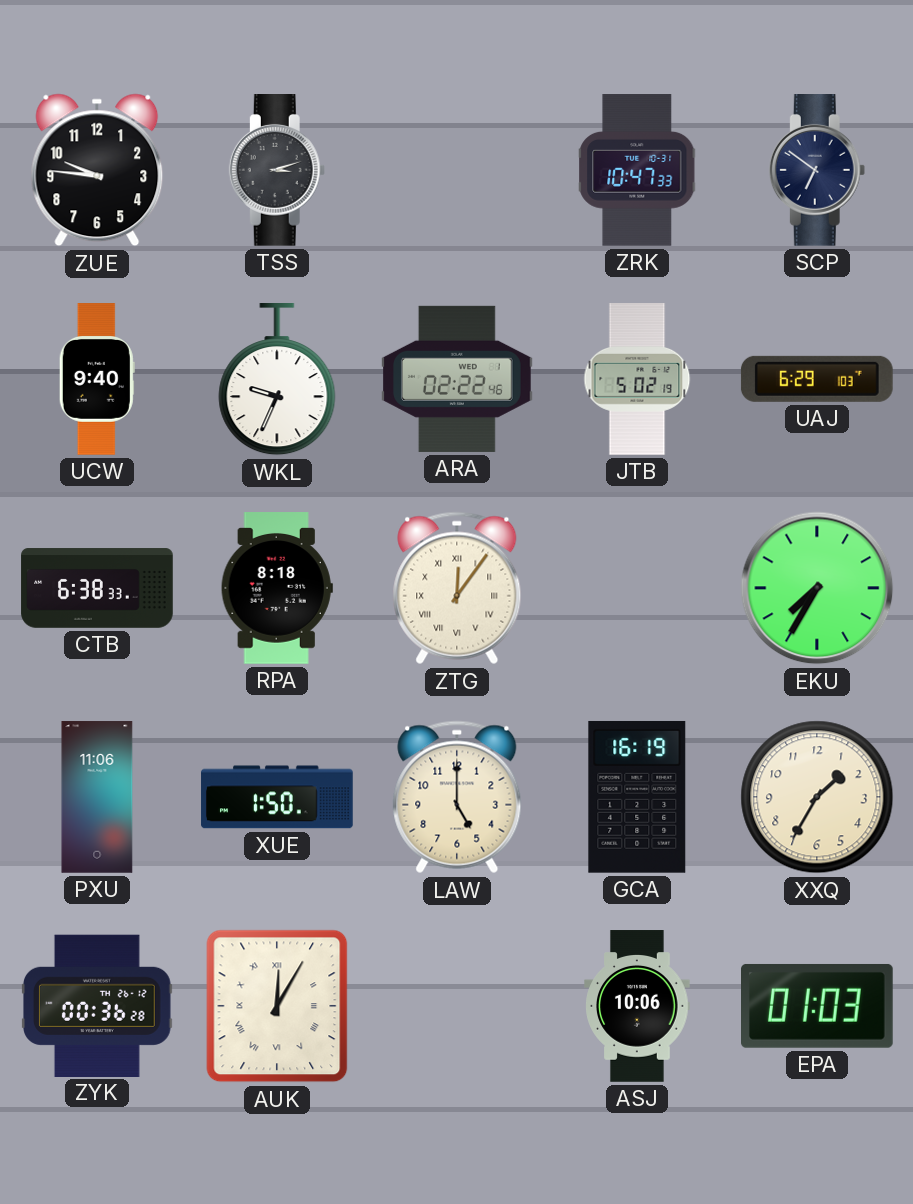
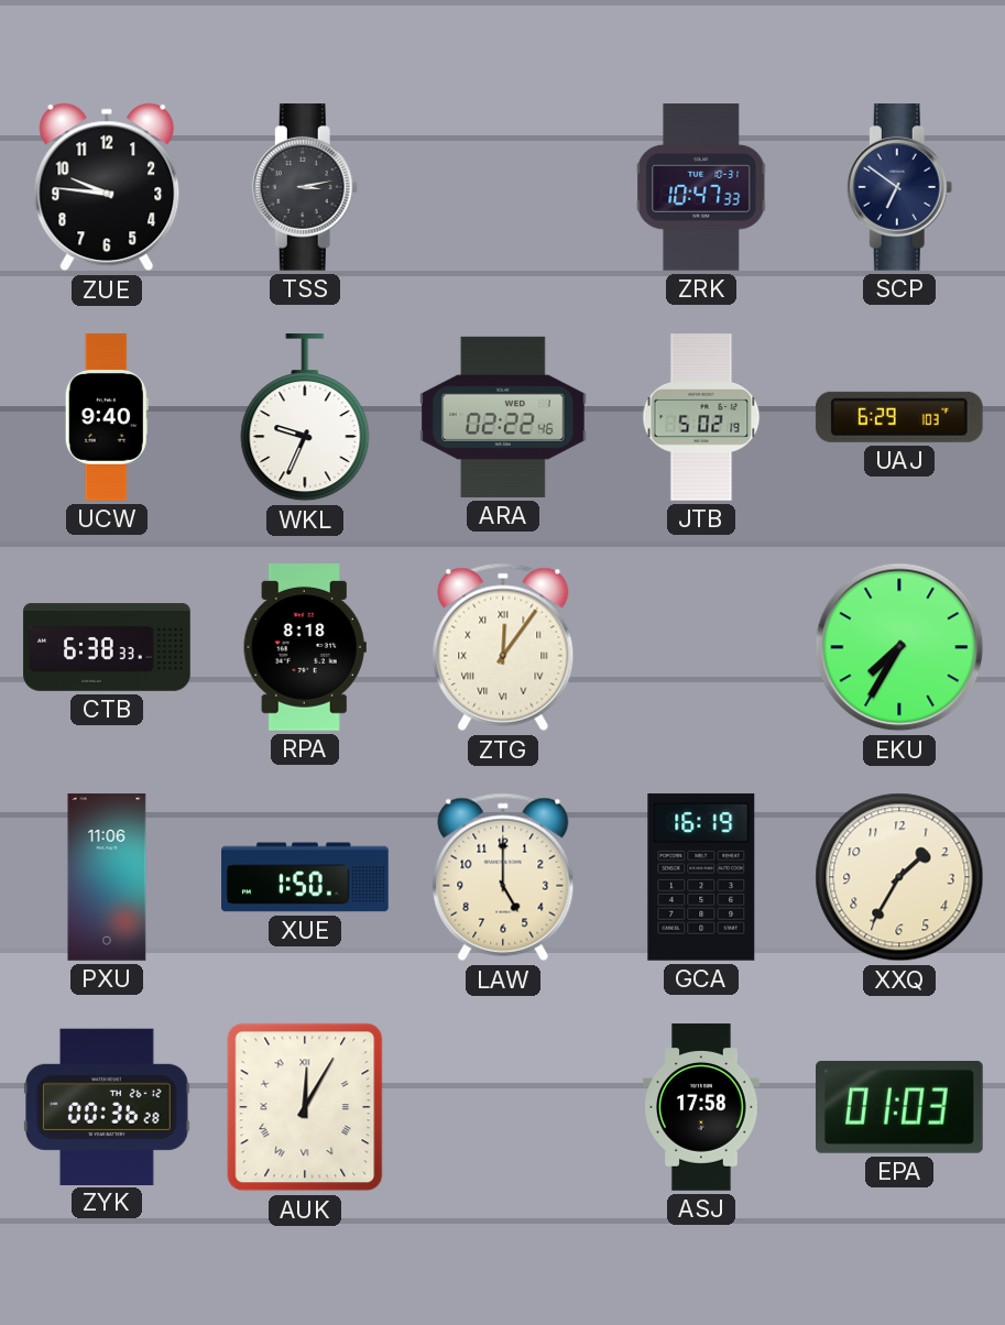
TSS: 3:12 -> 3:13 (305, 188)
ASJ: 10:06 -> 17:58 (701, 1107)
